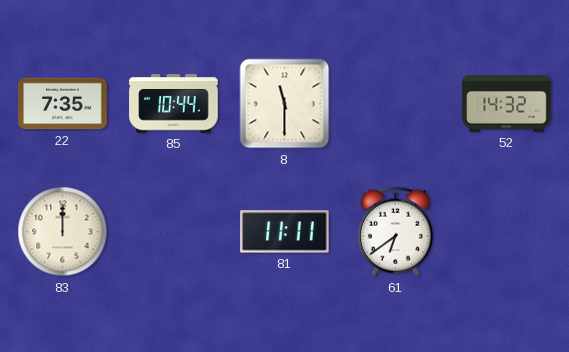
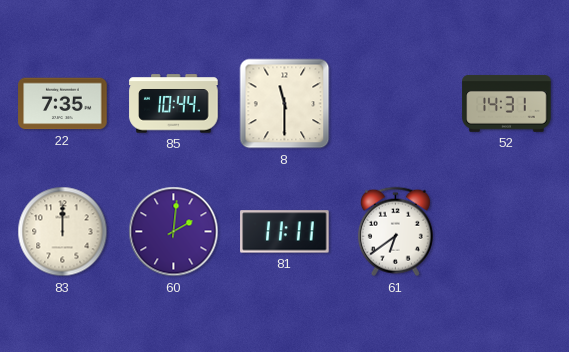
52: 14:32 -> 14:31 (507, 103)
60: none -> 2:01 (174, 232)
